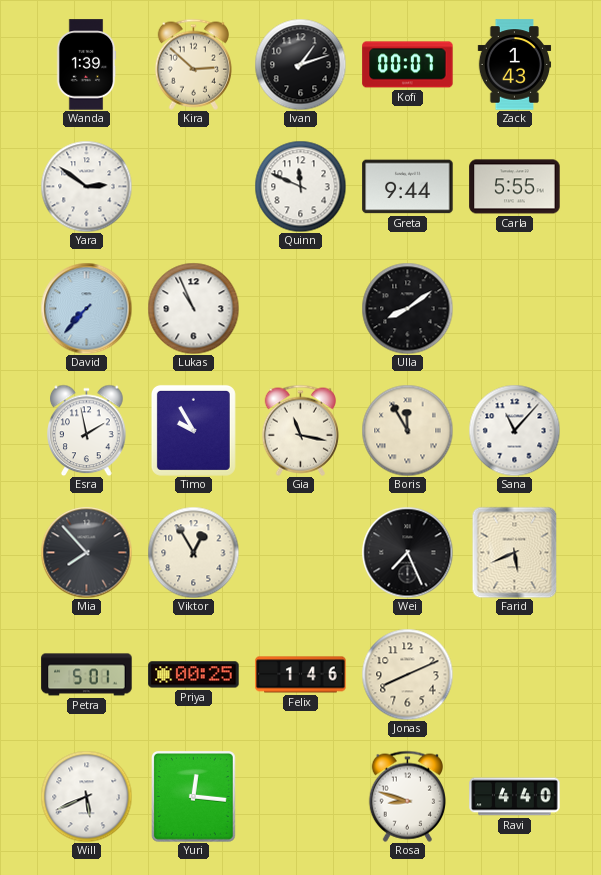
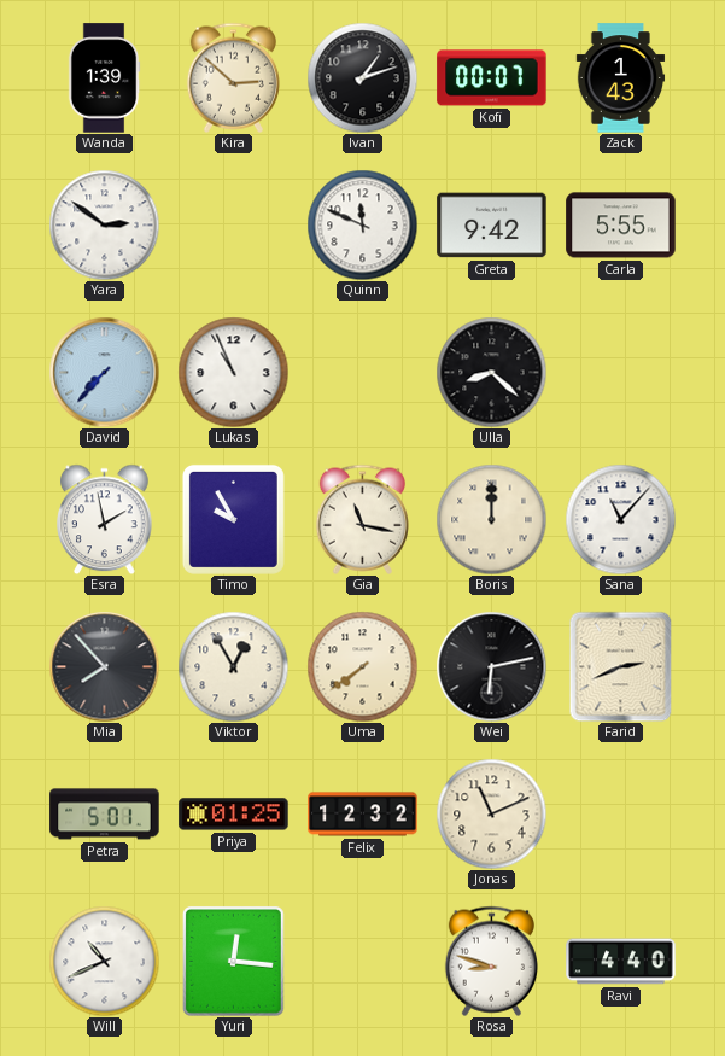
Greta: 9:44 -> 9:42 (492, 226)
Ulla: 8:09 -> 8:22 (491, 372)
Boris: 11:55 -> 12:00 (491, 519)
Uma: none -> 7:39 (362, 666)
Wei: 7:26 -> 6:13 (491, 666)
Farid: 5:41 -> 2:41 (621, 666)
Priya: 00:25 -> 01:25 (234, 815)
Felix: 1:46 -> 12:32 (363, 815)
Jonas: 8:11 -> 11:11 (491, 813)
Will: 5:41 -> 10:41 (104, 961)
